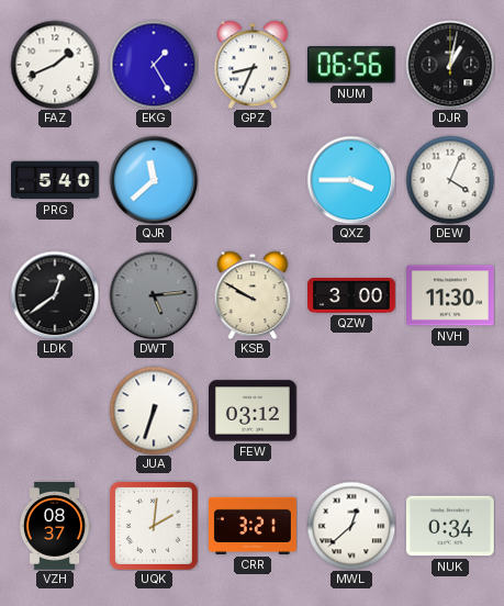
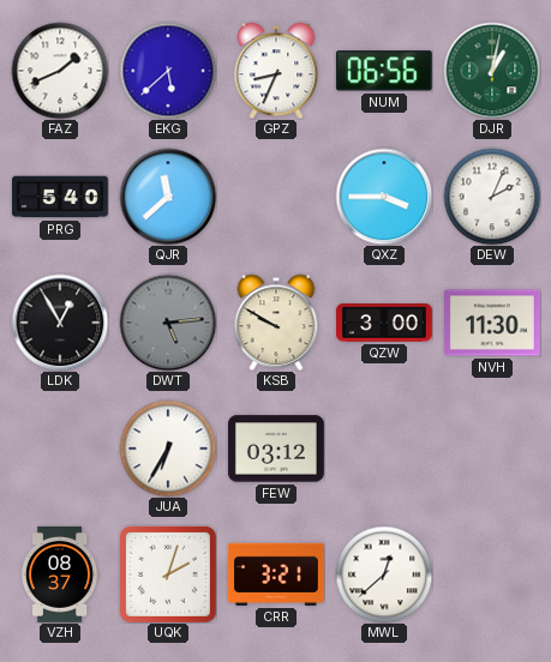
EKG: 1:25 -> 5:38 (168, 71)
DJR dial: black -> green (492, 71)
DEW: 4:04 -> 2:04 (492, 197)
LDK: 12:39 -> 12:55 (60, 323)
JUA: 6:33 -> 6:35 (168, 449)
UQK: 2:01 -> 2:03 (168, 574)
NUK: 0:34 -> none (450, 526)
